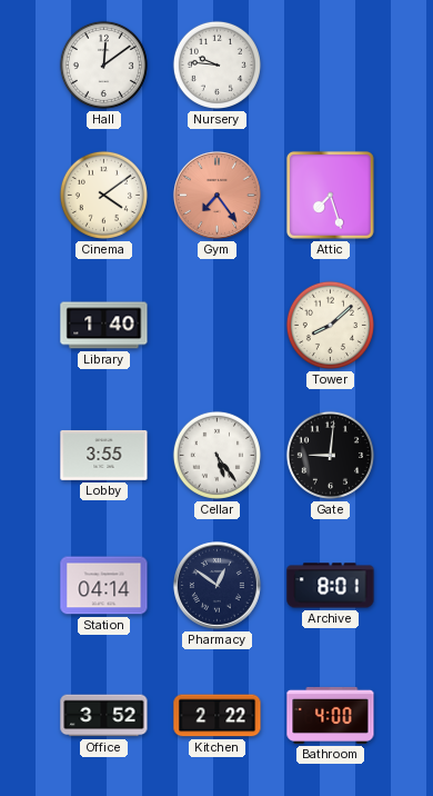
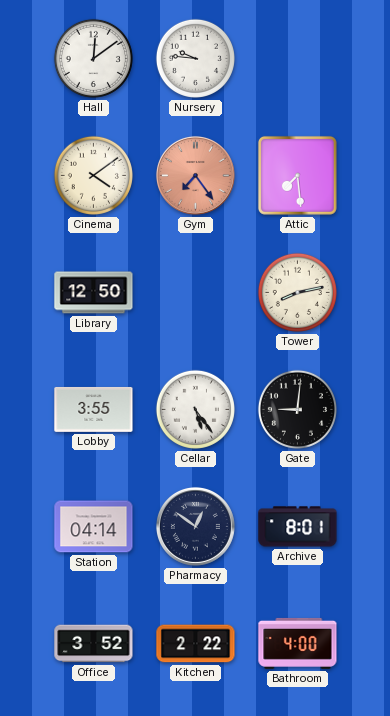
Attic: 7:27 -> 7:29 (297, 175)
Library: 1:40 -> 12:50 (94, 293)
Tower: 8:08 -> 8:13 (297, 292)
